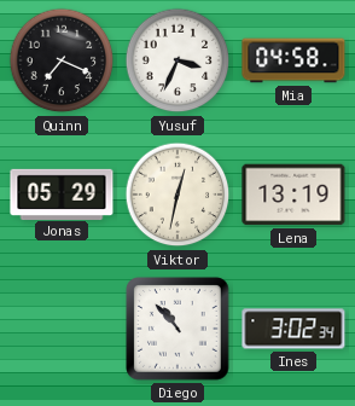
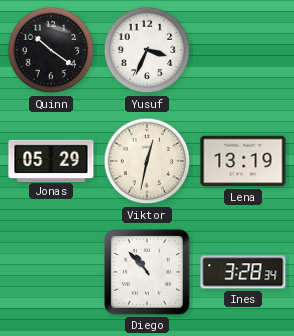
Quinn: 7:19 -> 10:21 (51, 50)
Mia: 04:58 -> none (293, 60)
Ines: 3:02 -> 3:28 (243, 272)
